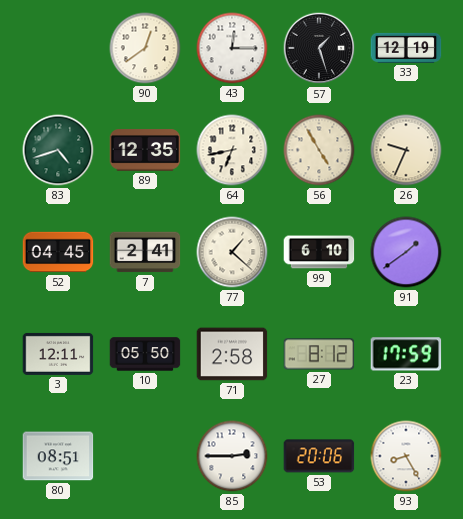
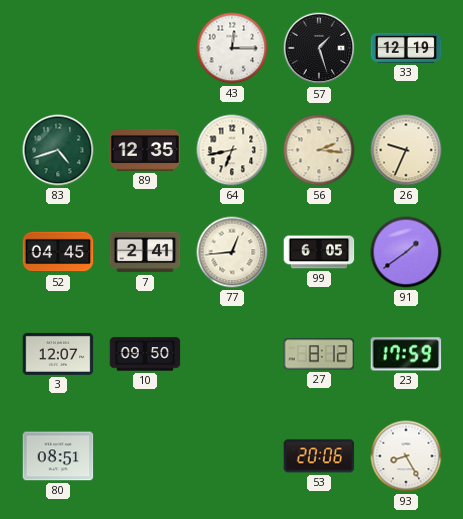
90: 12:39 -> none (145, 48)
56: 4:55 -> 2:16 (319, 150)
77: 1:22 -> 12:44 (232, 252)
99: 6:10 -> 6:05 (319, 252)
3: 12:11 -> 12:07 (58, 354)
10: 05:50 -> 09:50 (145, 354)
71: 2:58 -> none (232, 354)
85: 2:45 -> none (232, 456)
